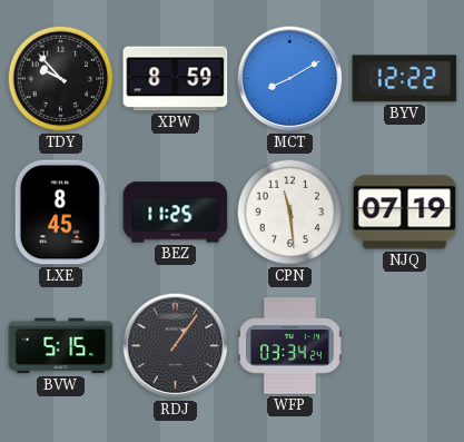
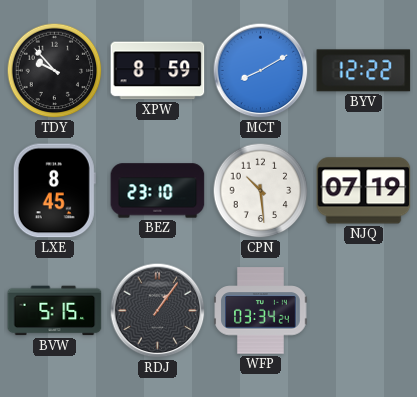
BEZ: 11:25 -> 23:10 (158, 191)
CPN: 11:29 -> 10:29 (261, 191)
